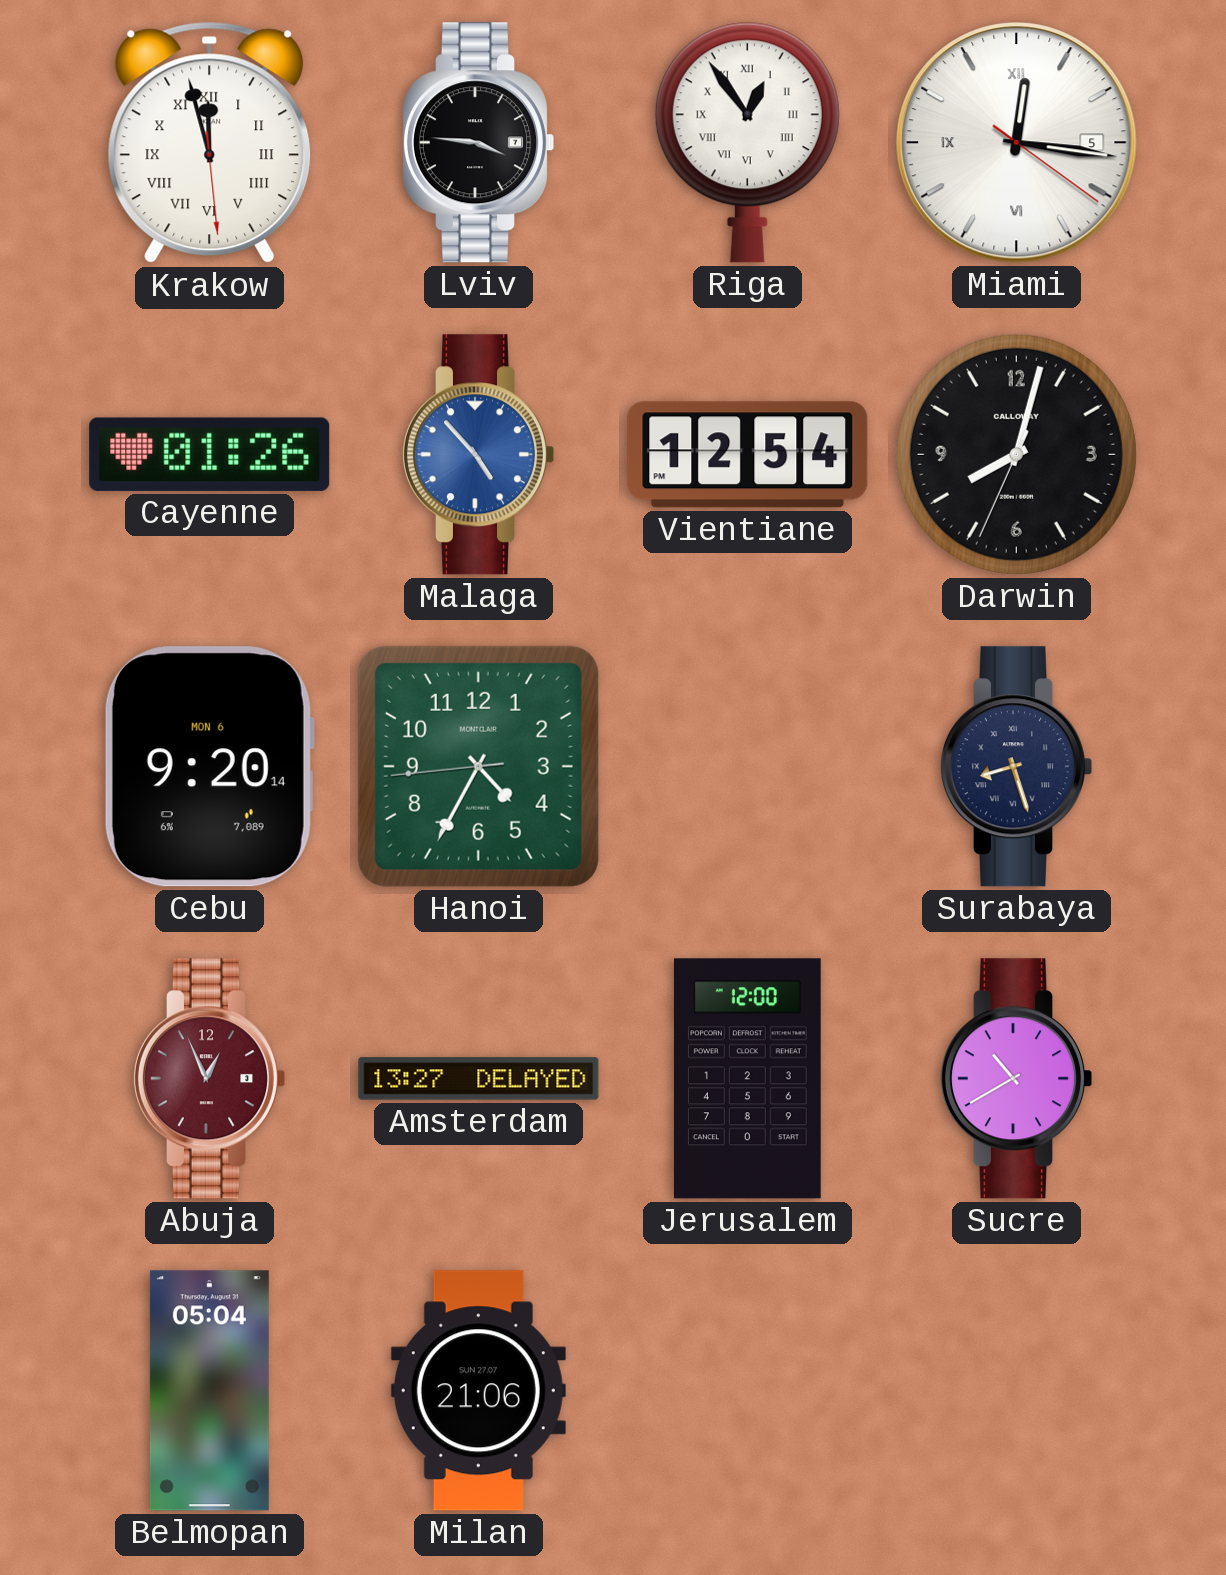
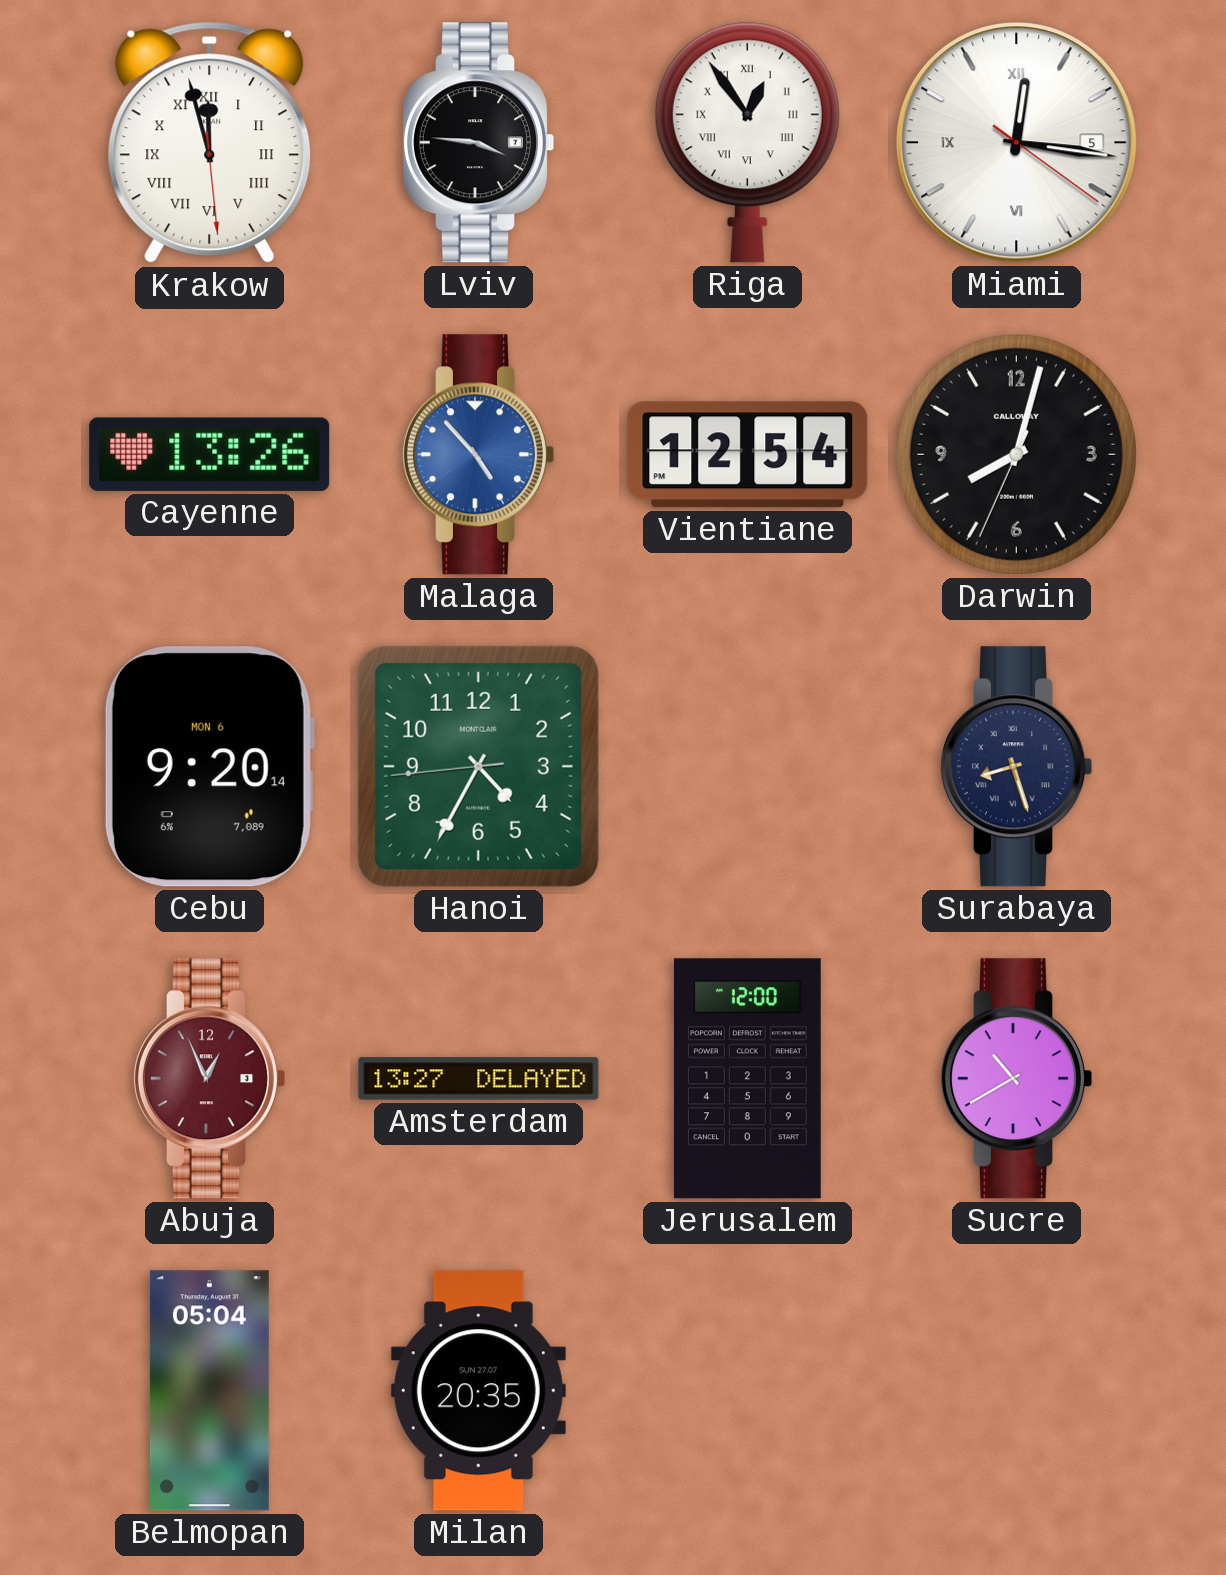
Cayenne: 01:26 -> 13:26 (210, 454)
Milan: 21:06 -> 20:35 (478, 1391)
